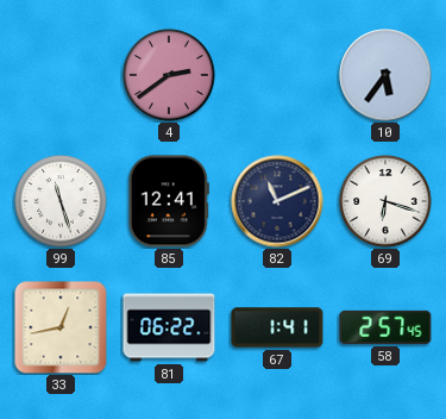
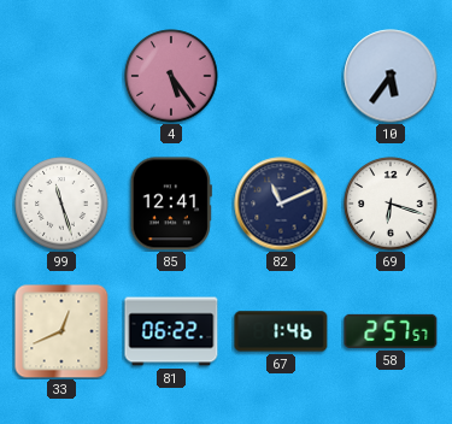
4: 2:39 -> 5:24 (171, 76)
33: 12:43 -> 12:41 (61, 331)
67: 1:41 -> 1:46 (281, 331)
58: 2:57:45 -> 2:57:57 (391, 331)
